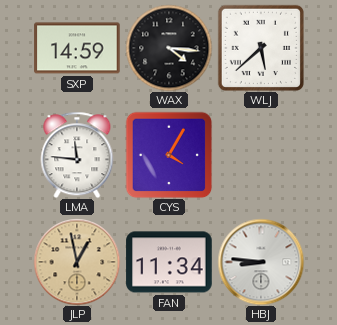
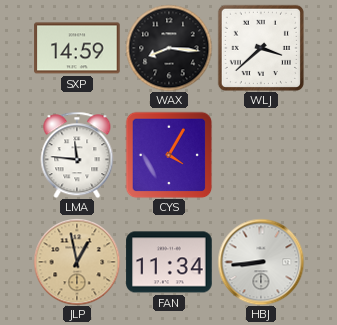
WAX: 4:16 -> 8:16 (169, 48)
WLJ: 5:38 -> 3:38 (261, 48)
HBJ: 8:46 -> 8:44 (261, 262)
